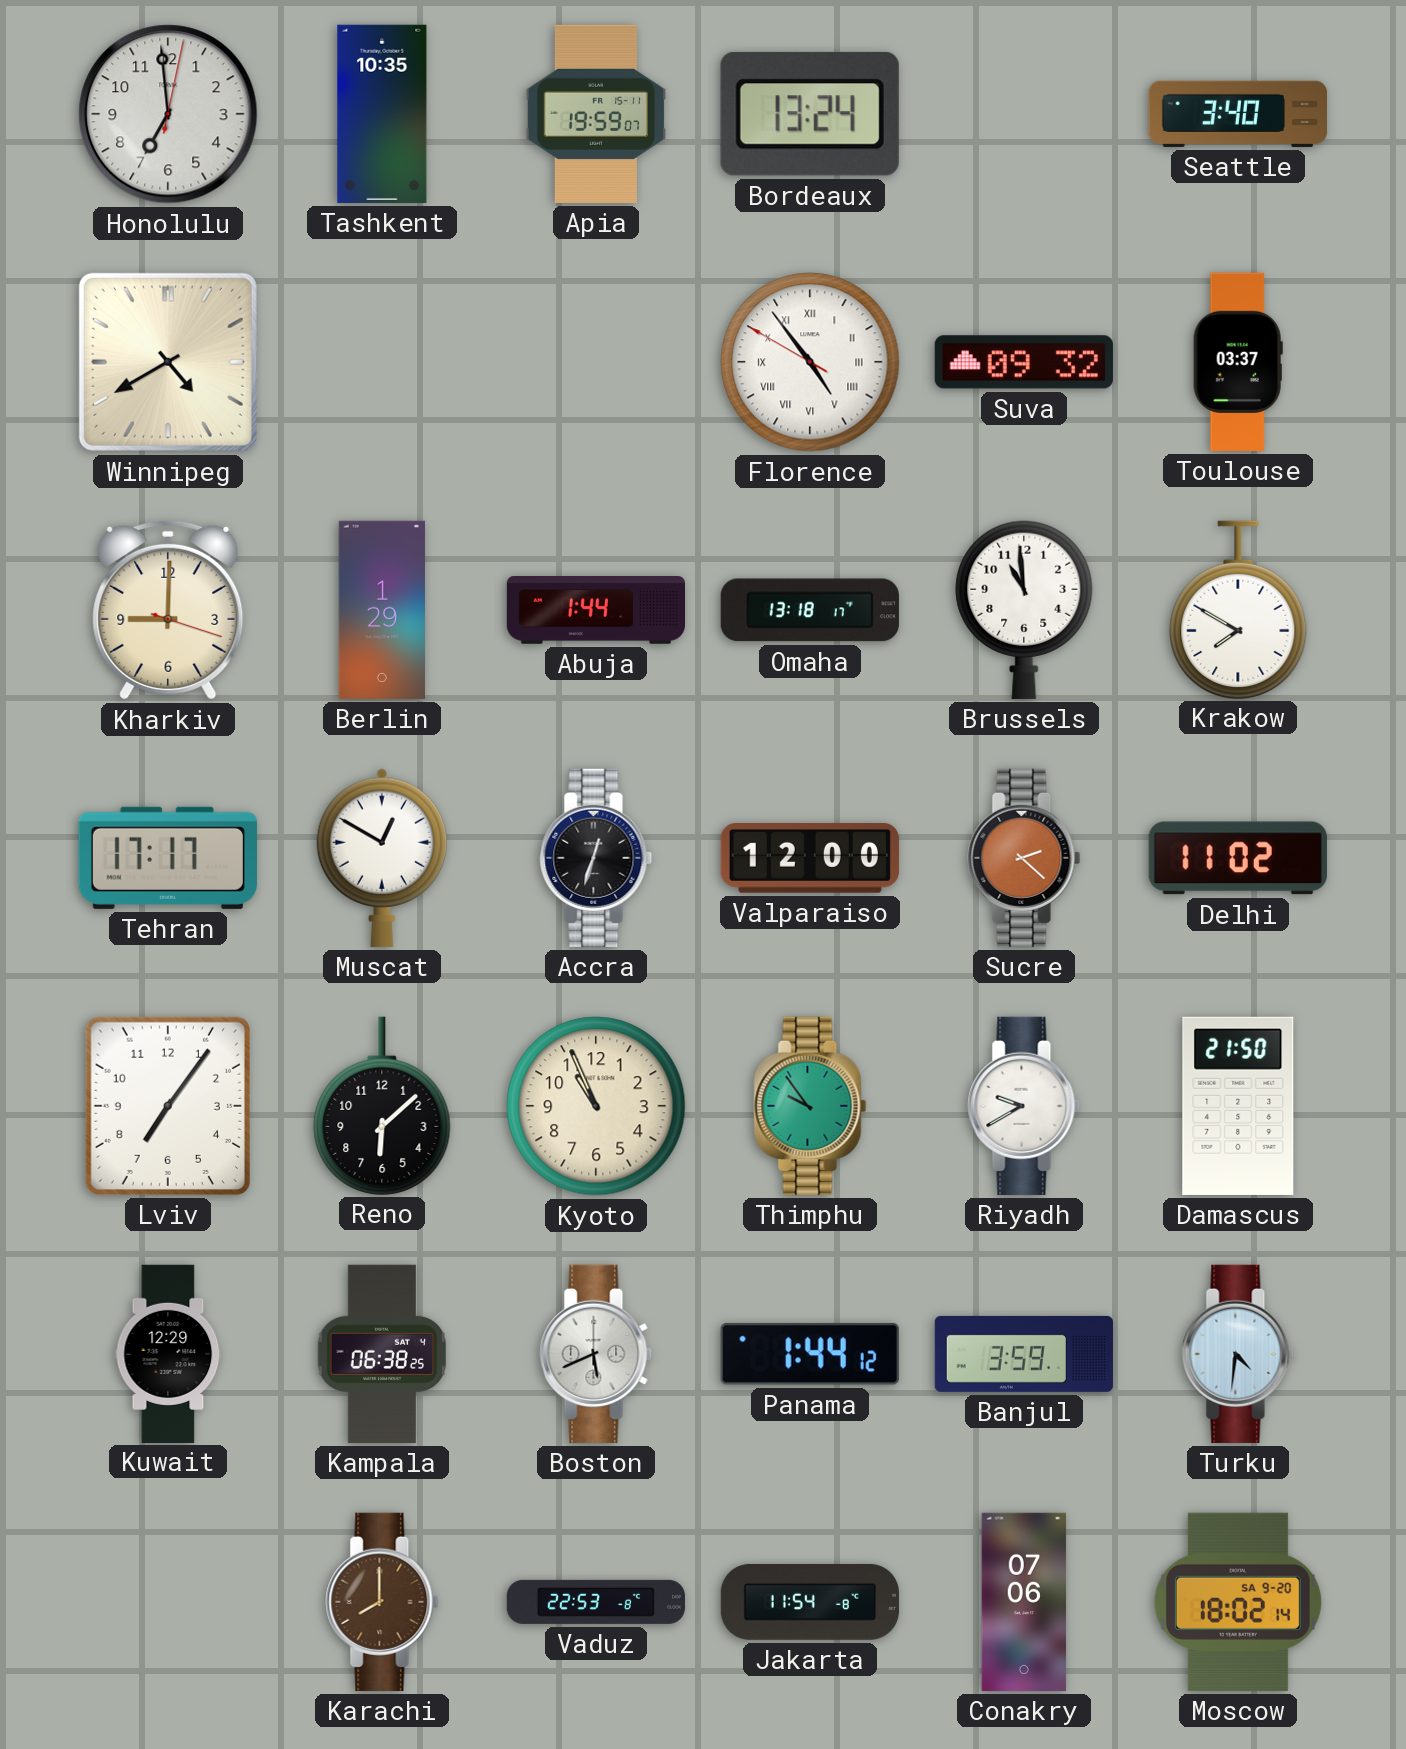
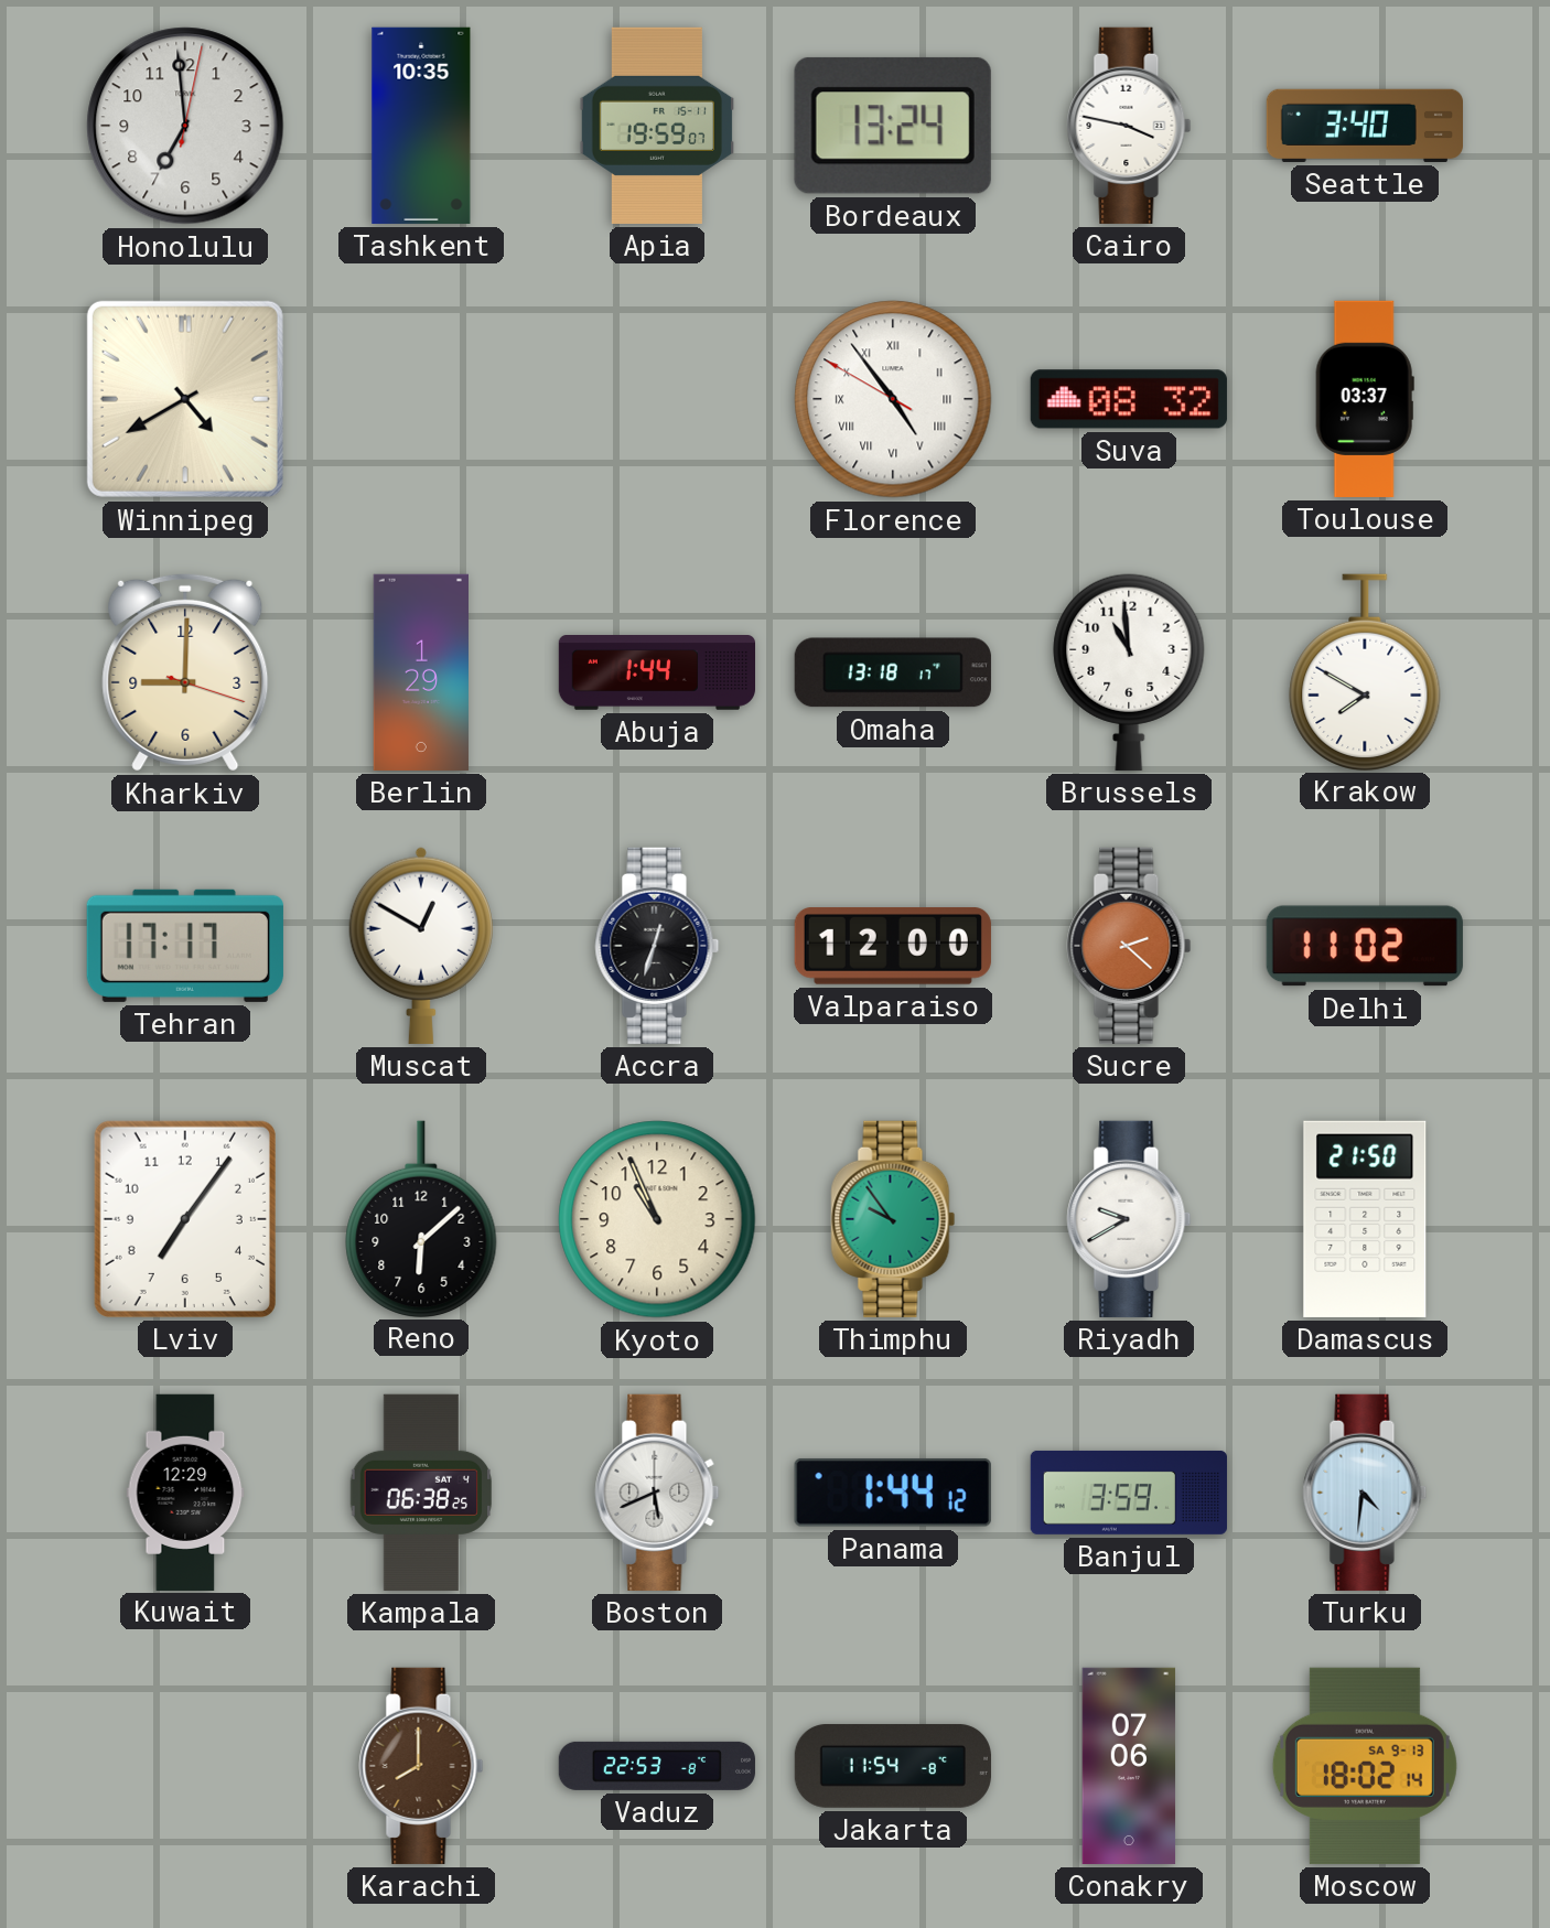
Cairo: none -> 3:47 (1129, 126)
Suva: 09:32 -> 08:32 (1129, 399)
Moscow date: SA 9-20 -> SA 9-13 (1365, 1766)
